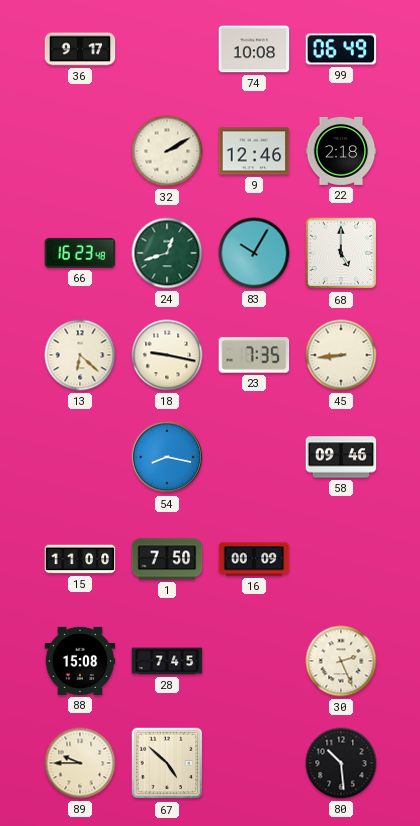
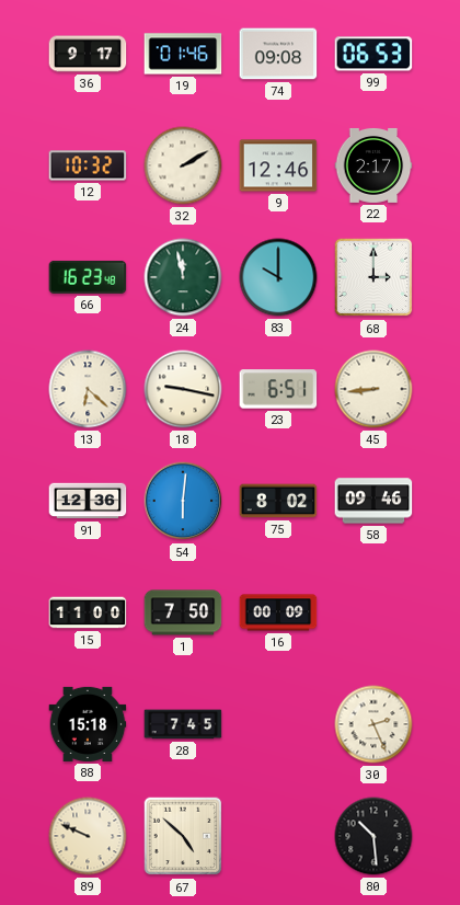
19: none -> 01:46 (183, 54)
74: 10:08 -> 09:08 (278, 54)
99: 06:49 -> 06:53 (373, 54)
12: none -> 10:32 (88, 165)
22: 2:18 -> 2:17 (373, 165)
24: 12:42 -> 11:58 (183, 277)
83: 10:05 -> 10:00 (278, 277)
68: 5:00 -> 3:00 (373, 277)
23: 7:35 -> 6:51 (278, 389)
91: none -> 12:36 (88, 501)
54: 8:17 -> 6:01 (183, 501)
75: none -> 8:02 (278, 501)
88: 15:08 -> 15:18 (88, 724)
89: 9:45 -> 9:49 (88, 836)
